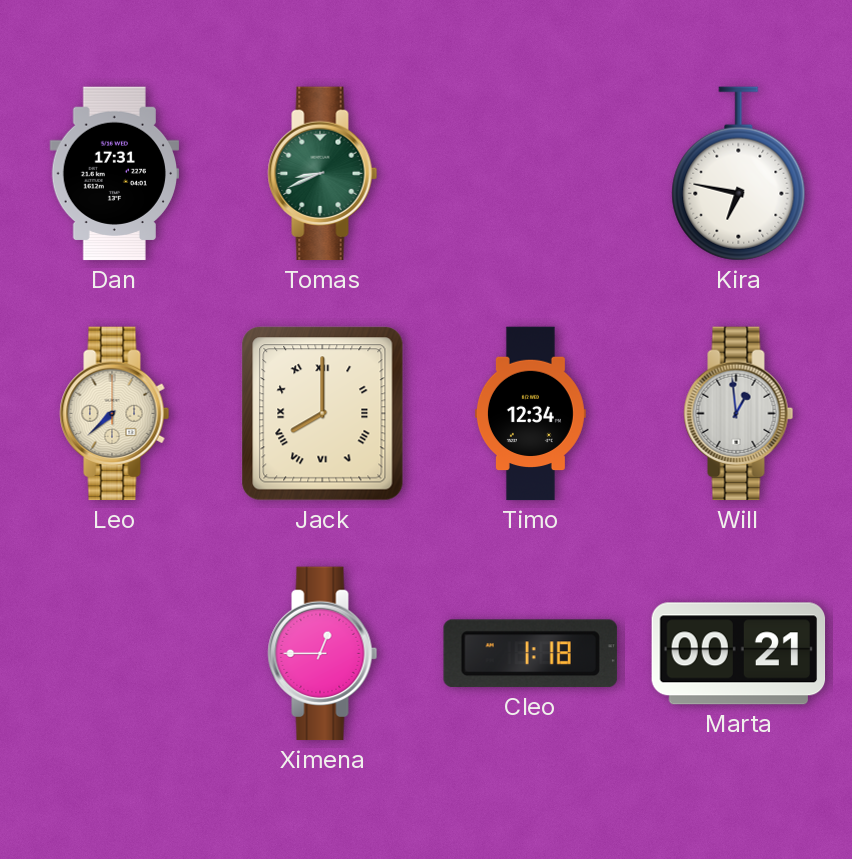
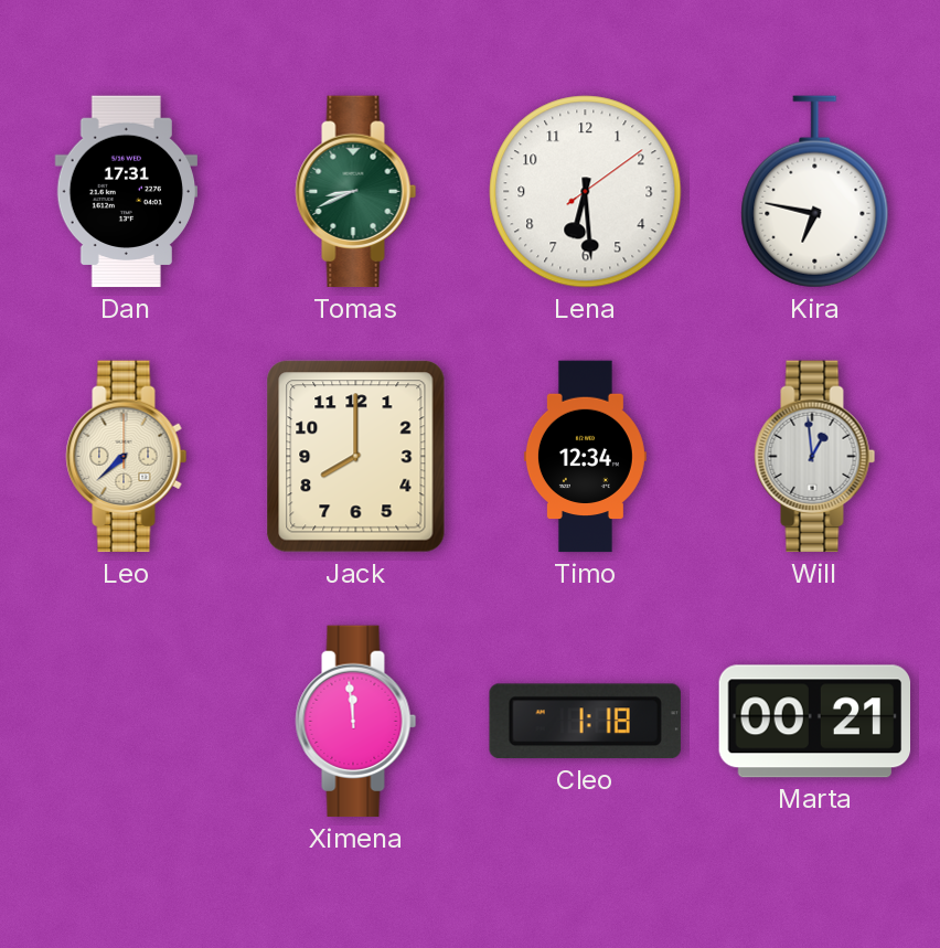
Lena: none -> 6:29 (586, 192)
Jack numerals: Roman -> Arabic (356, 457)
Ximena: 12:45 -> 11:59 (356, 722)
